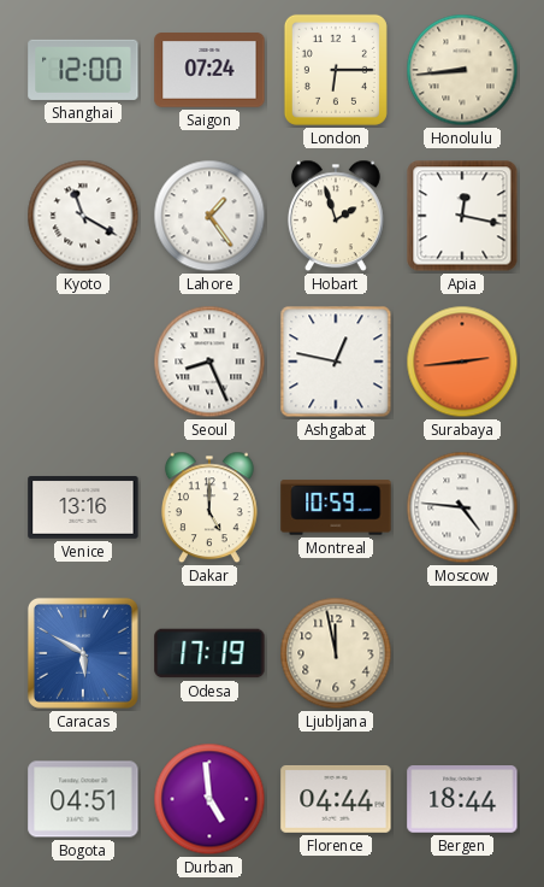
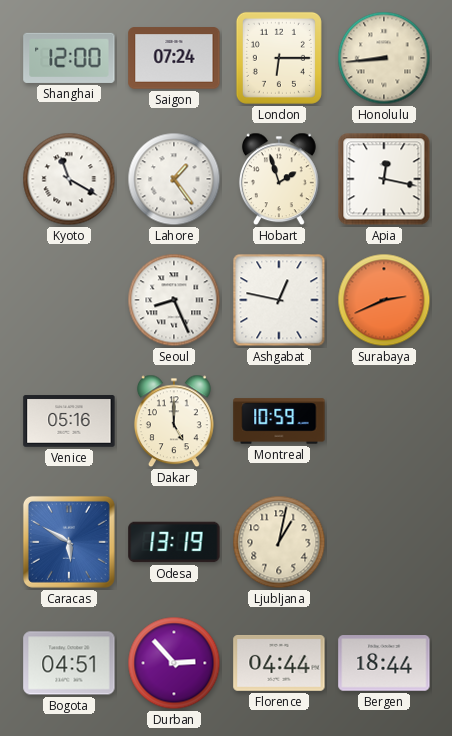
Surabaya: 2:44 -> 2:41 (384, 300)
Venice: 13:16 -> 05:16 (69, 421)
Moscow: 4:46 -> none (462, 507)
Odesa: 17:19 -> 13:19 (174, 542)
Ljubljana: 11:58 -> 1:02 (279, 542)
Durban: 4:59 -> 2:53 (174, 663)
